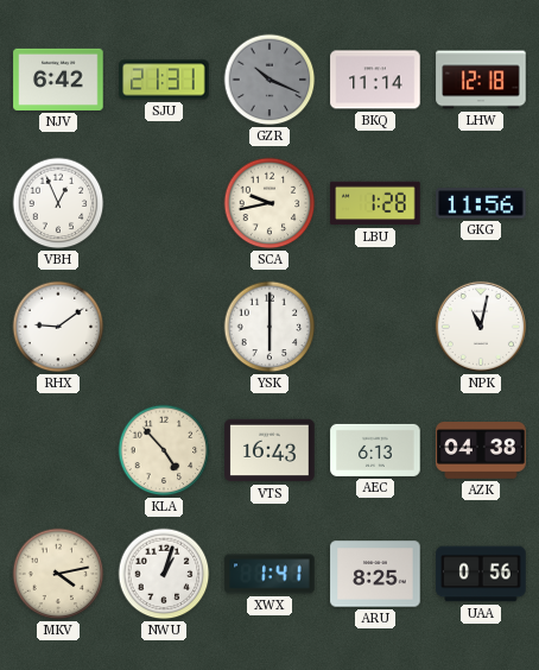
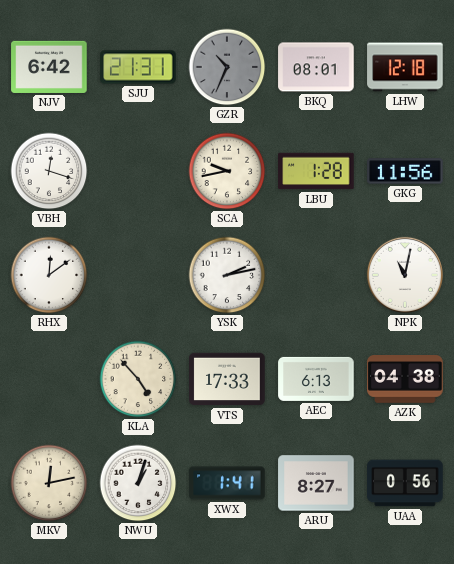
GZR: 10:19 -> 10:34 (227, 67)
BKQ: 11:14 -> 08:01 (316, 67)
VBH: 12:56 -> 12:18 (49, 171)
RHX: 9:09 -> 12:09 (49, 275)
YSK: 6:00 -> 2:13 (227, 275)
VTS: 16:43 -> 17:33 (227, 379)
MKV: 4:13 -> 12:13 (49, 483)
ARU: 8:25 -> 8:27 (316, 483)
